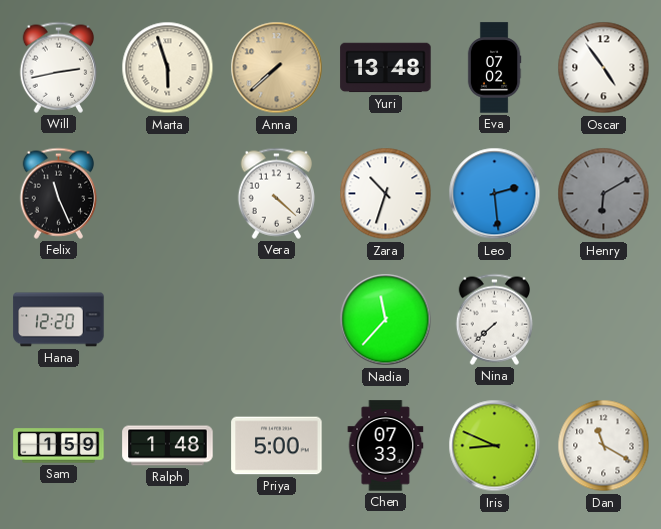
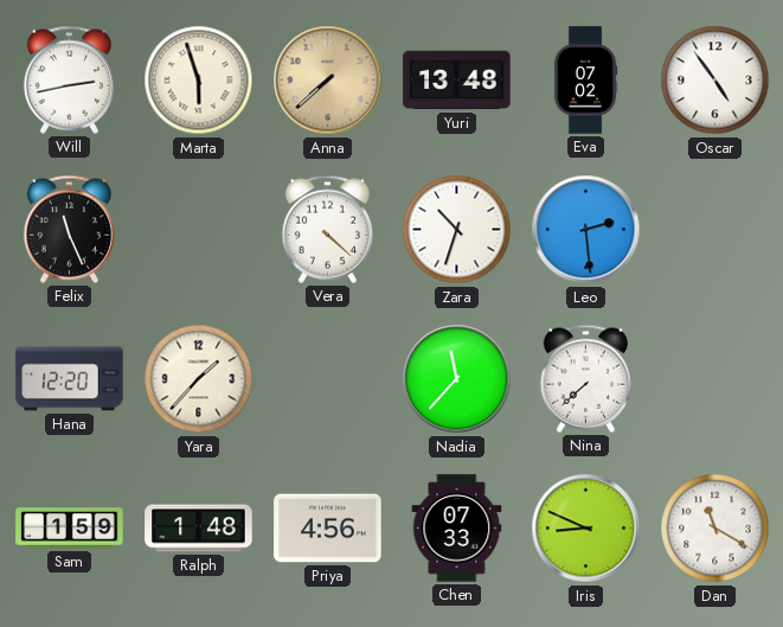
Henry: 6:10 -> none (604, 194)
Yara: none -> 1:37 (199, 379)
Priya: 5:00 -> 4:56 (328, 529)
